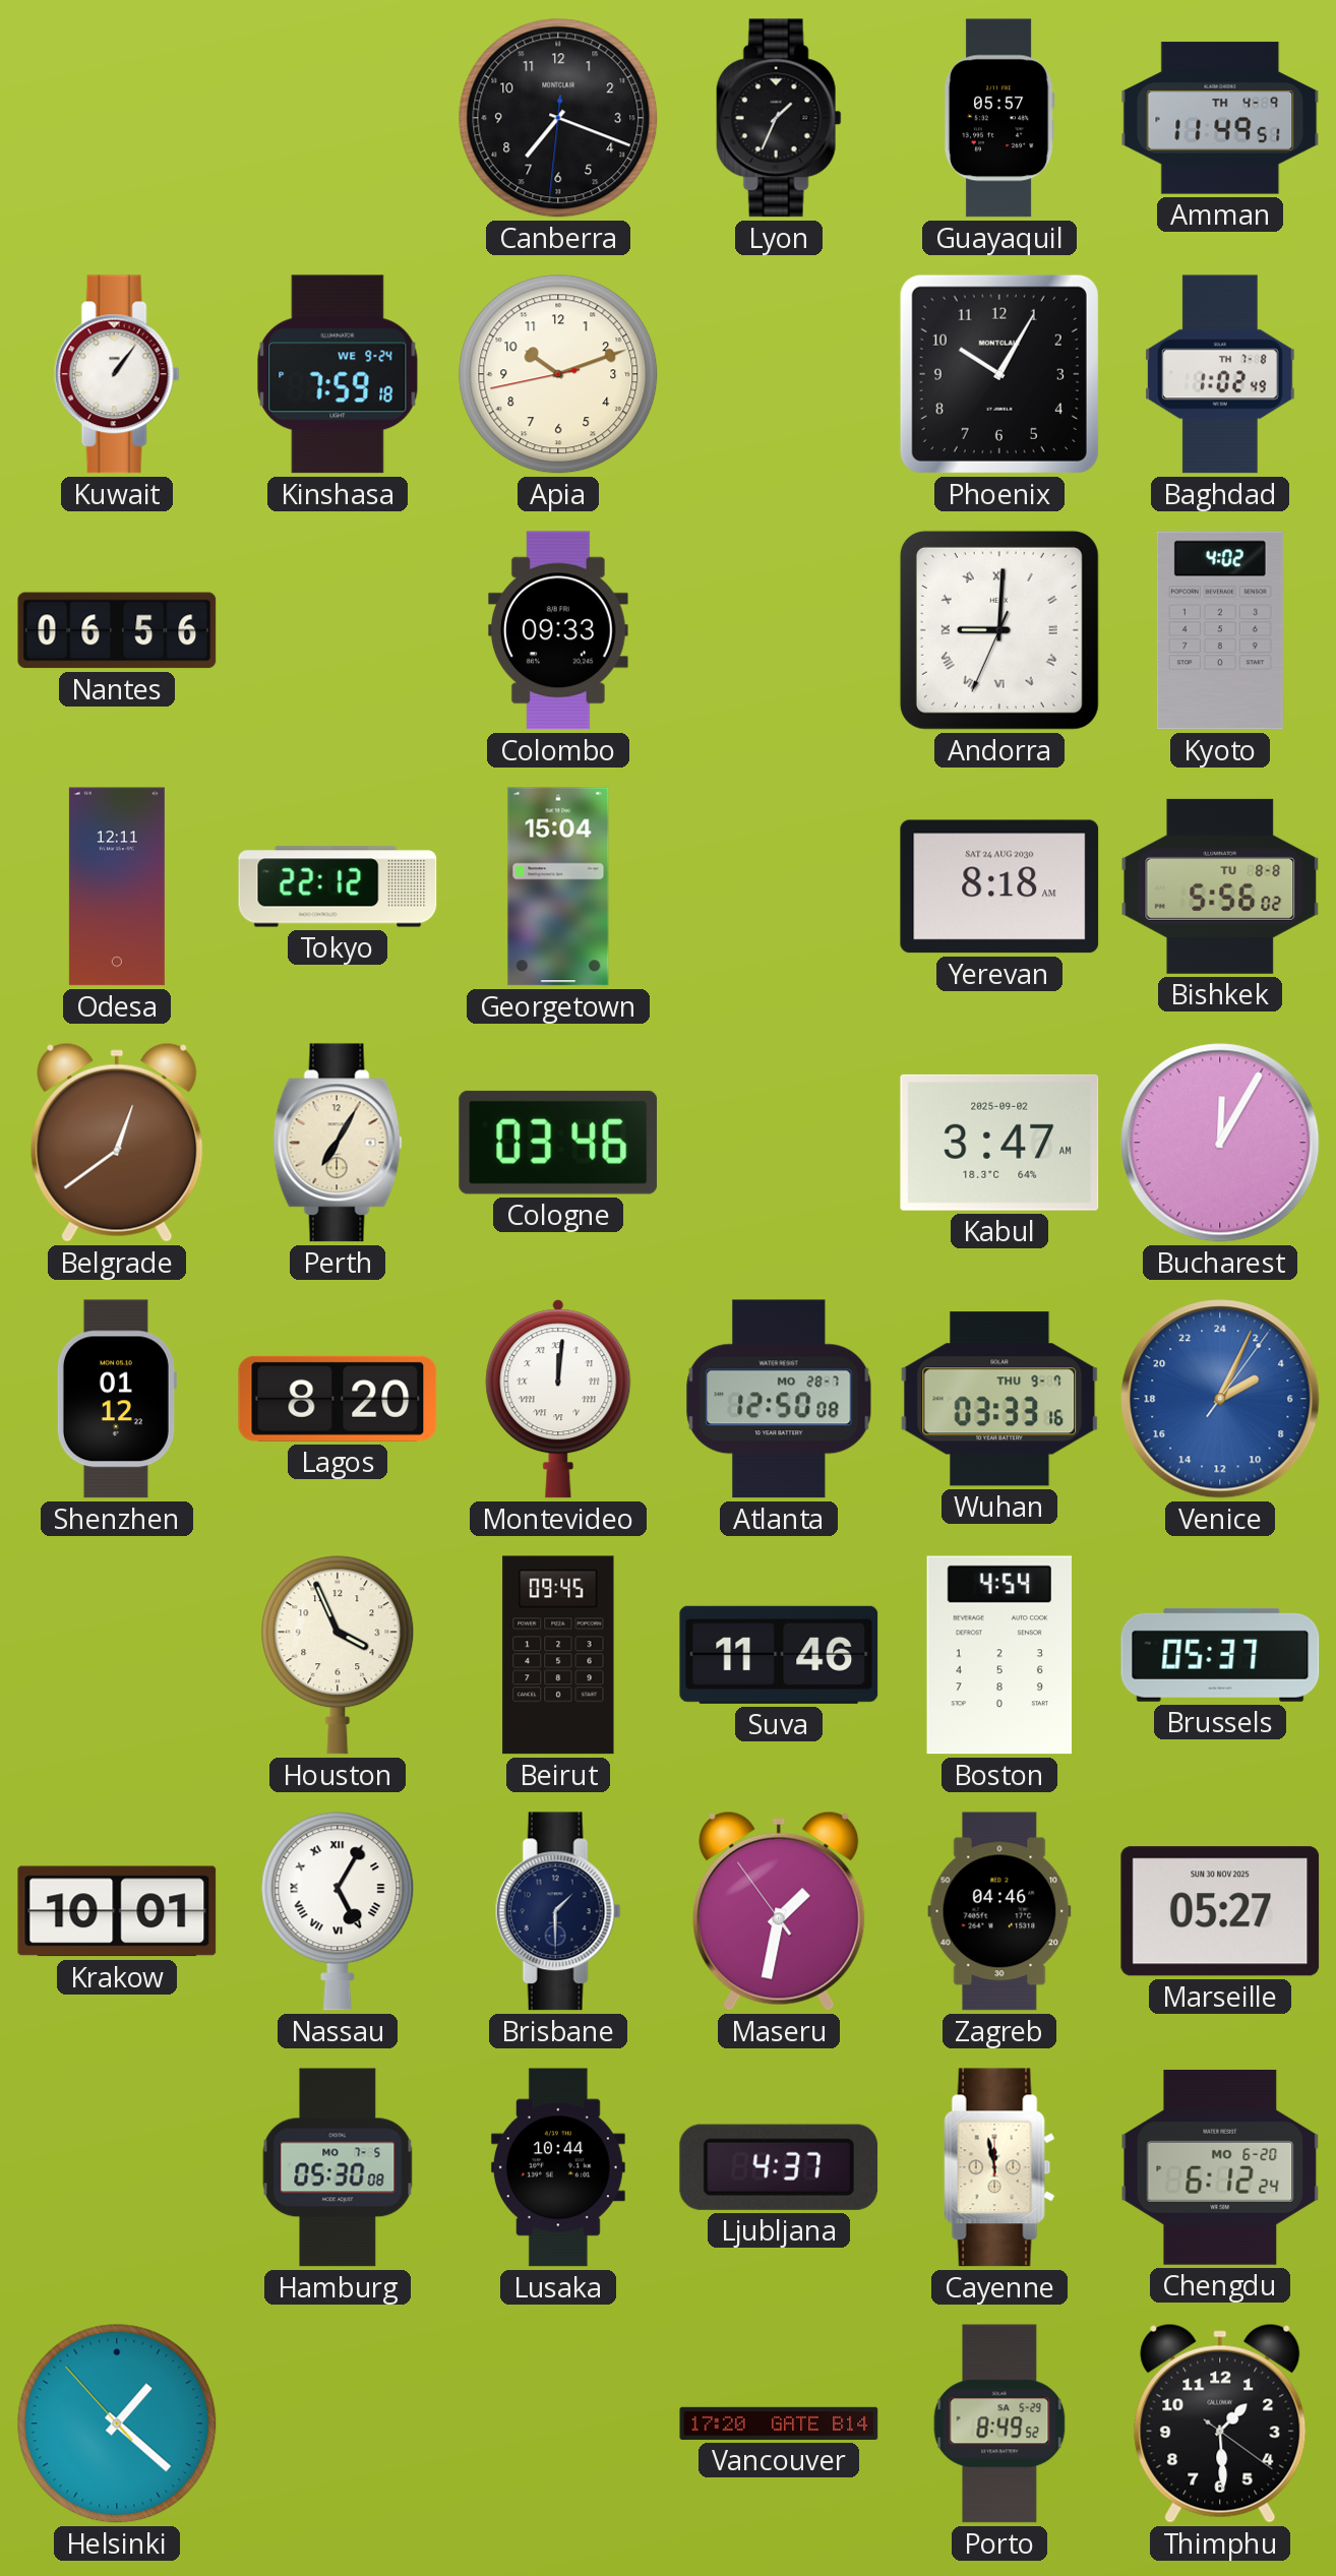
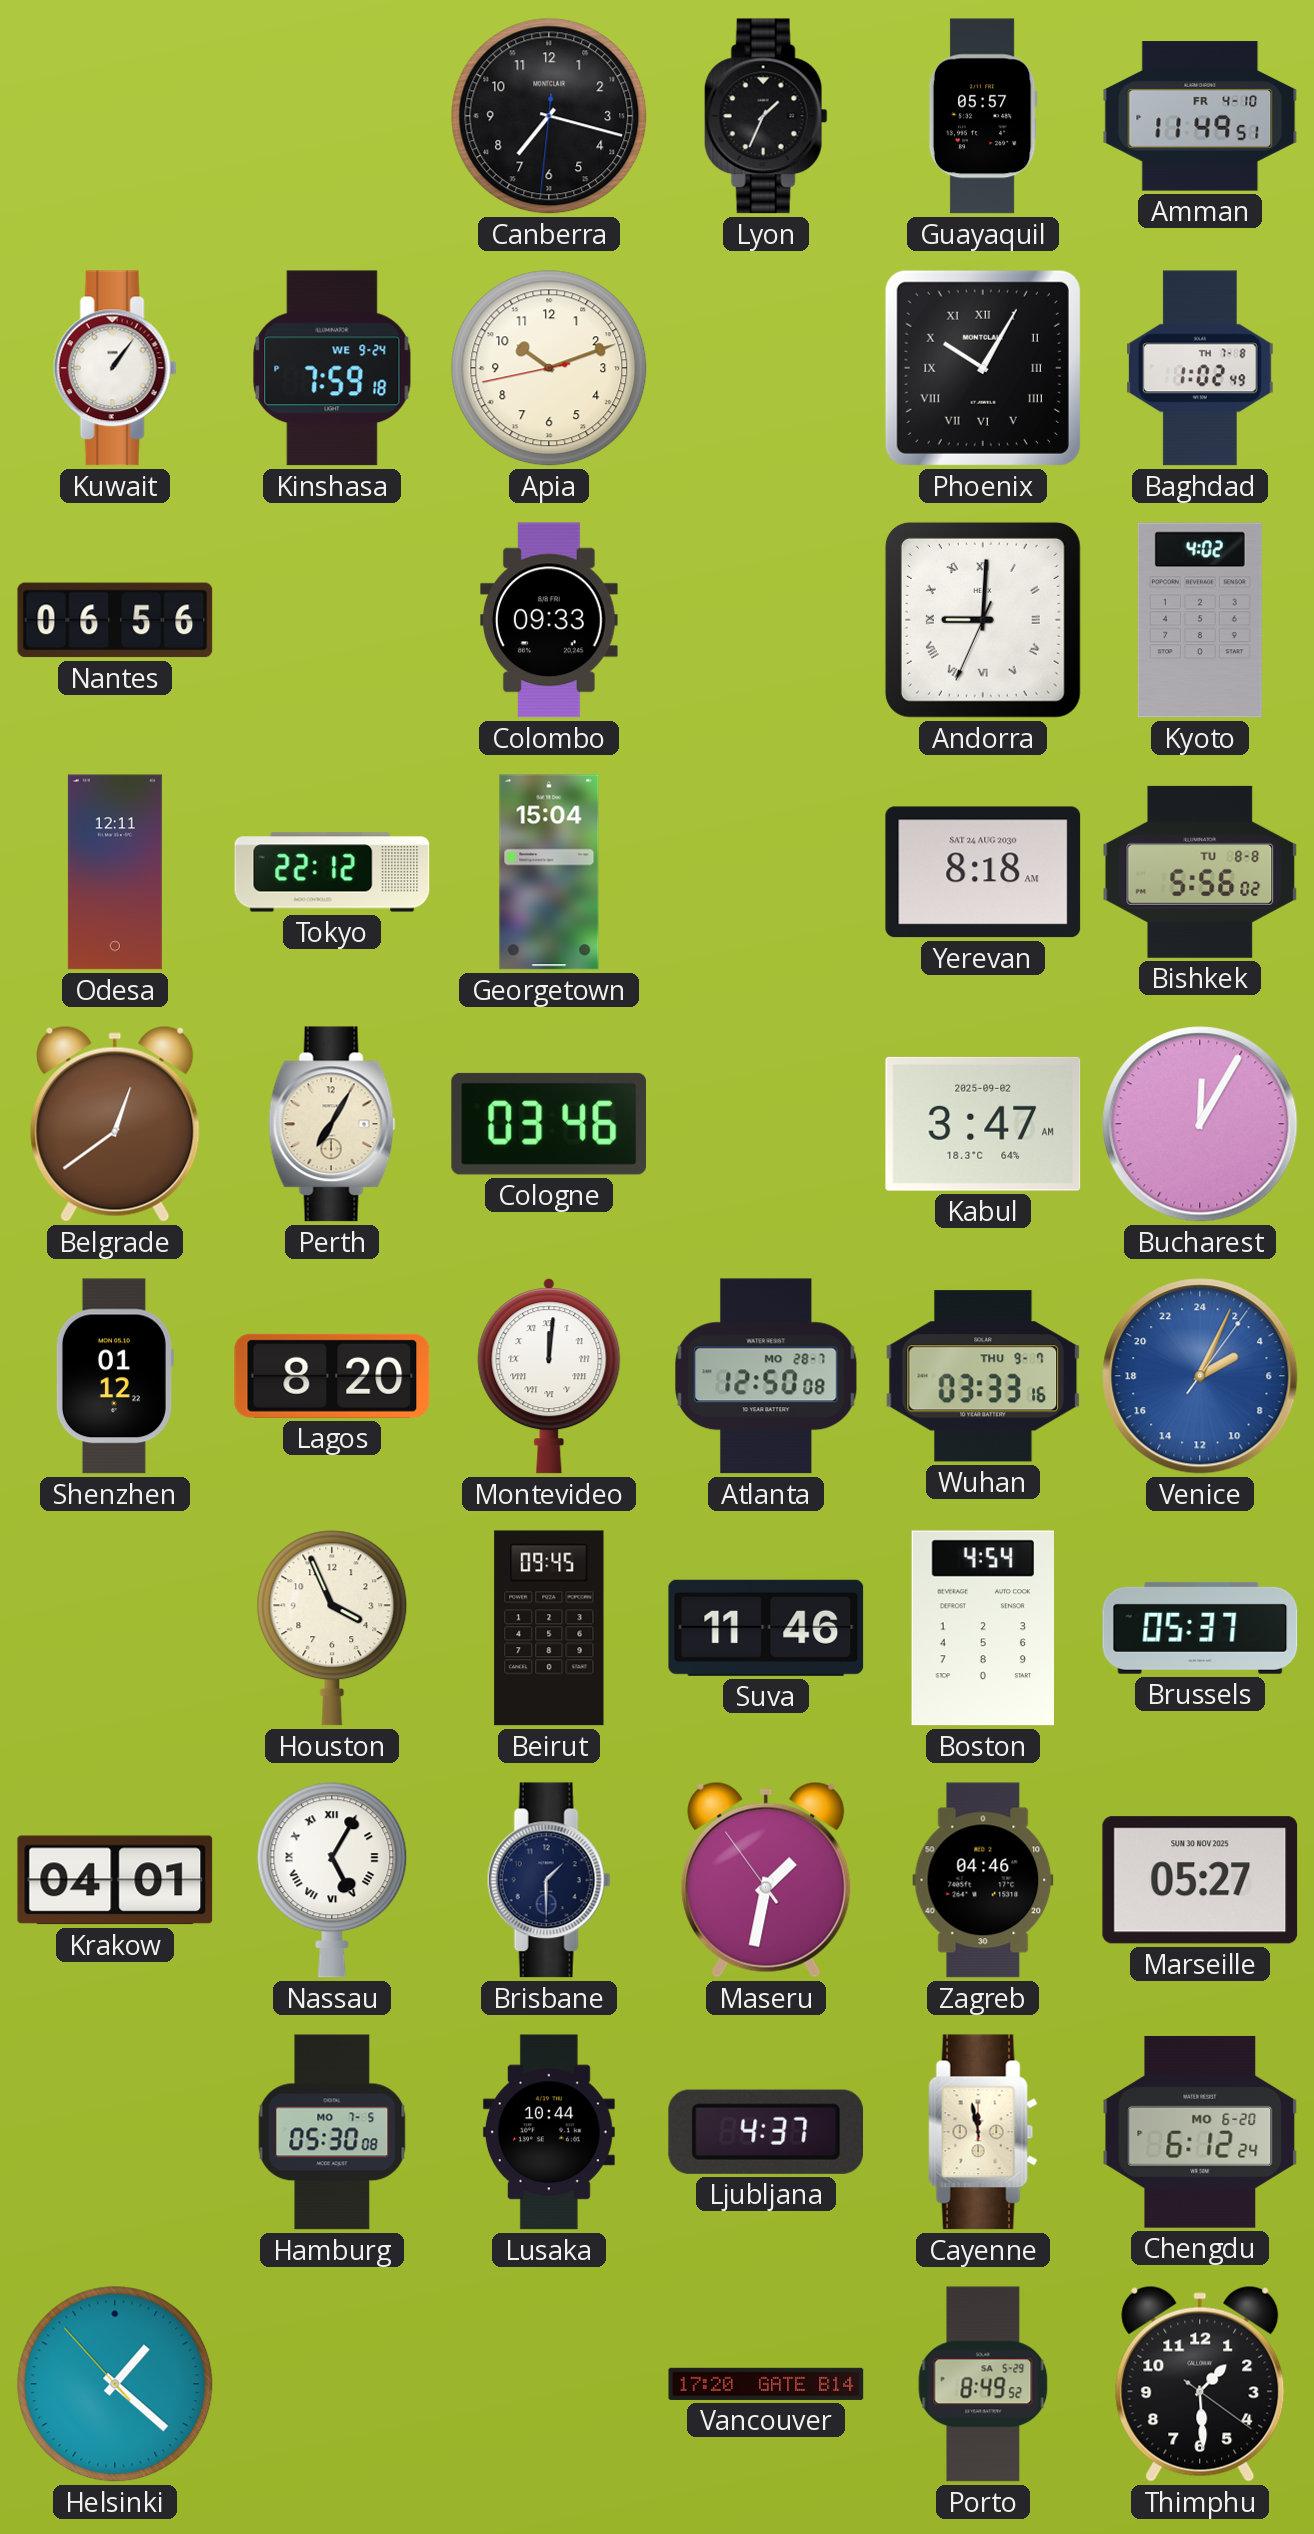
Canberra: 7:18 -> 7:17 (549, 116)
Amman date: TH 4-9 -> FR 4-10 (1200, 116)
Phoenix numerals: Arabic -> Roman (983, 368)
Krakow: 10:01 -> 04:01 (115, 1880)
